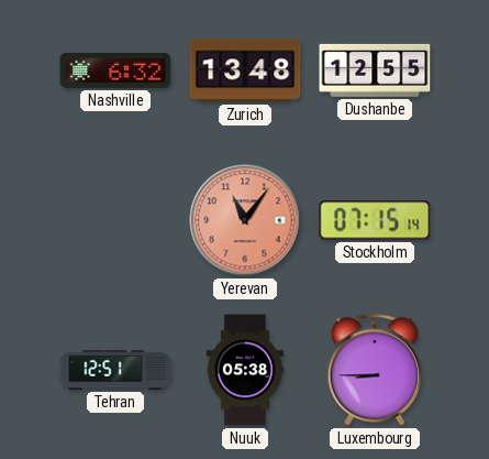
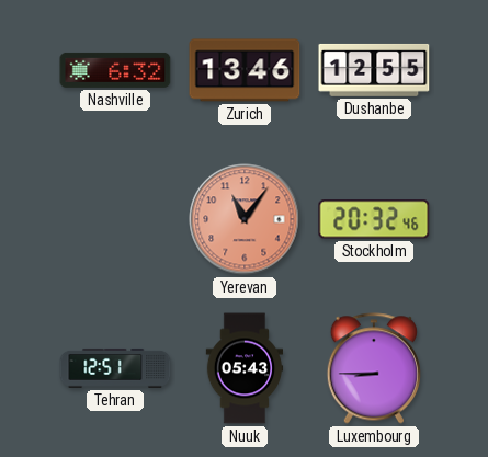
Zurich: 13:48 -> 13:46 (245, 70)
Stockholm: 07:15 -> 20:32 (374, 219)
Nuuk: 05:38 -> 05:43 (245, 368)
